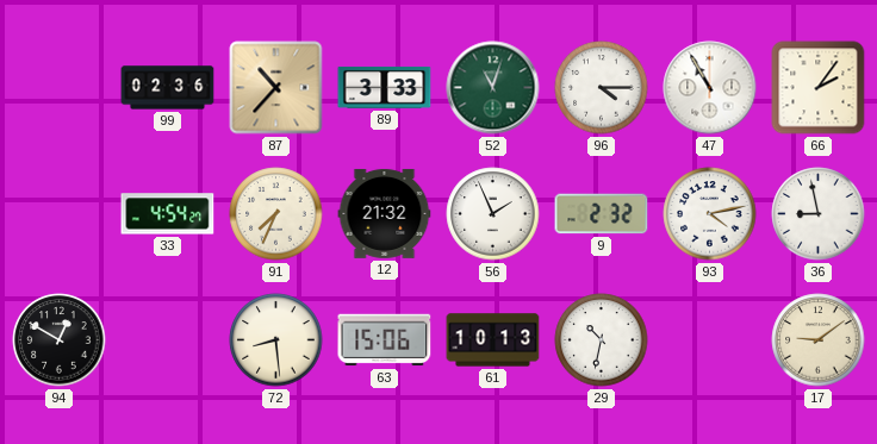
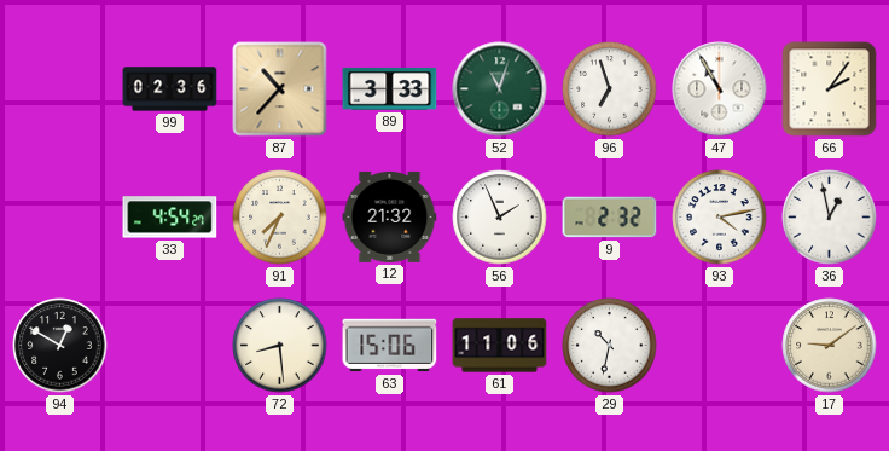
96: 4:15 -> 6:57 (610, 89)
36: 8:58 -> 12:58 (830, 218)
61: 10:13 -> 11:06 (500, 346)
